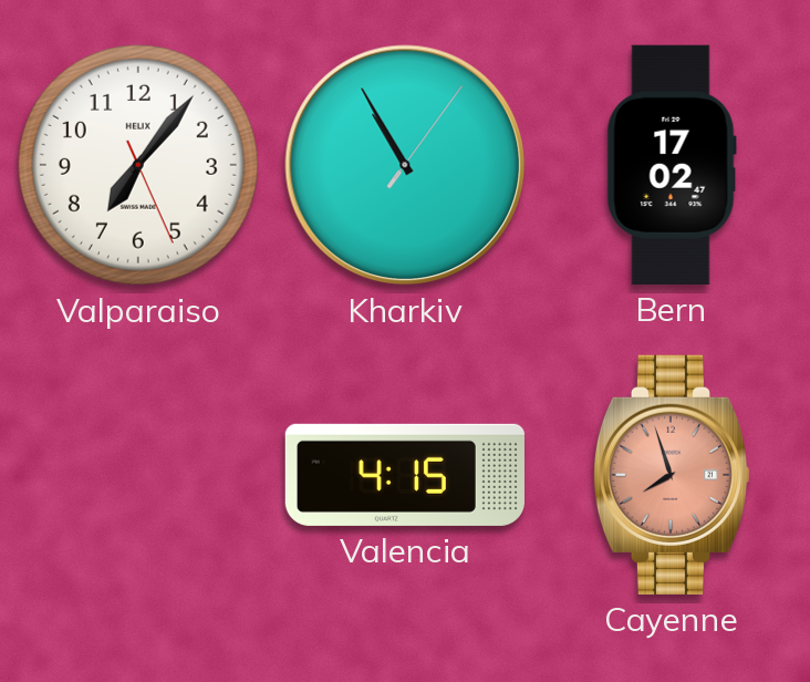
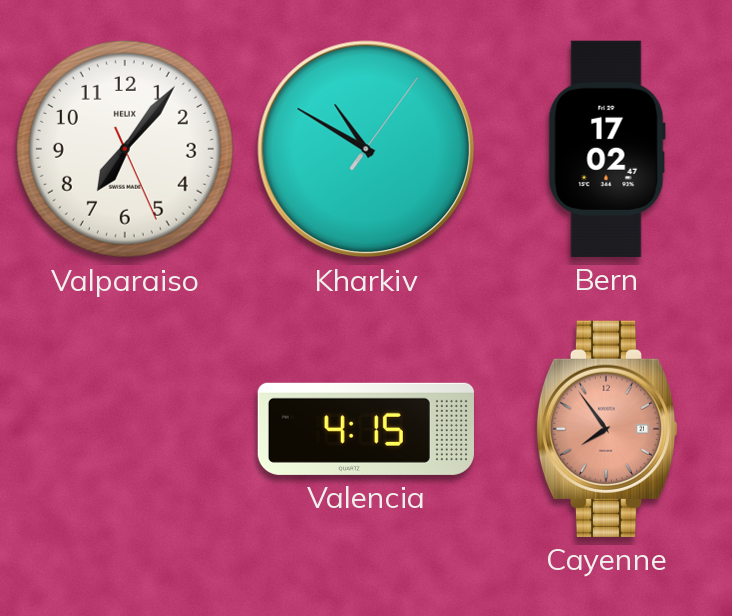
Kharkiv: 10:55 -> 10:50 (366, 149)
Cayenne: 7:57 -> 7:54 (607, 429)
